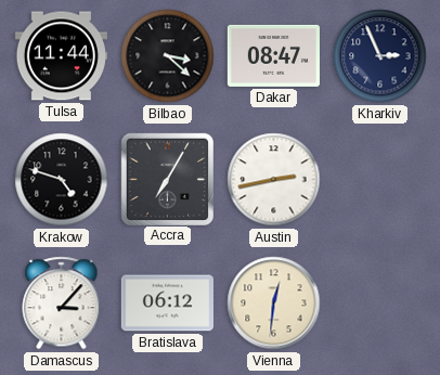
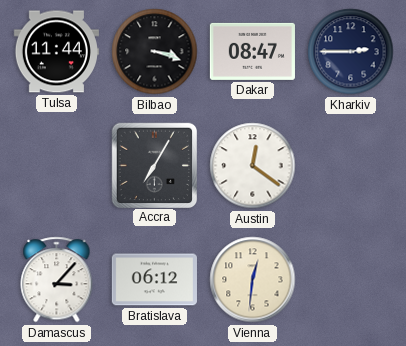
Bilbao: 3:22 -> 3:18 (155, 52)
Kharkiv: 2:56 -> 2:45 (351, 52)
Krakow: 4:48 -> none (62, 180)
Austin: 2:43 -> 12:21 (253, 166)
